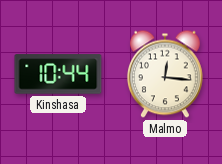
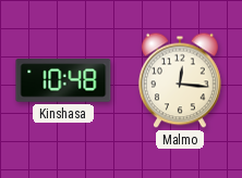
Kinshasa: 10:44 -> 10:48 (63, 80)
